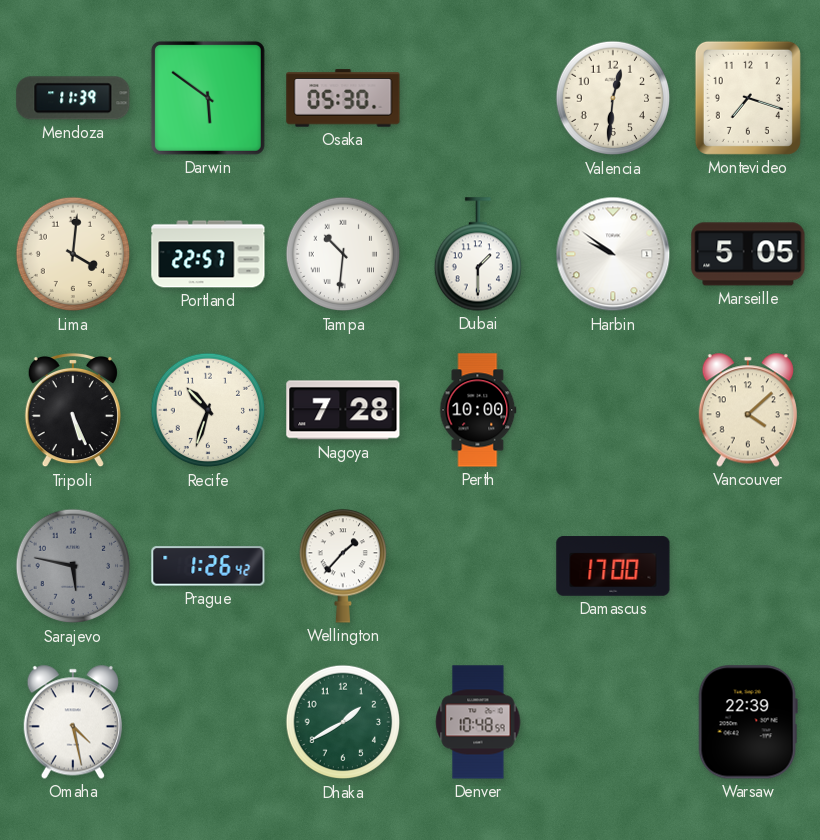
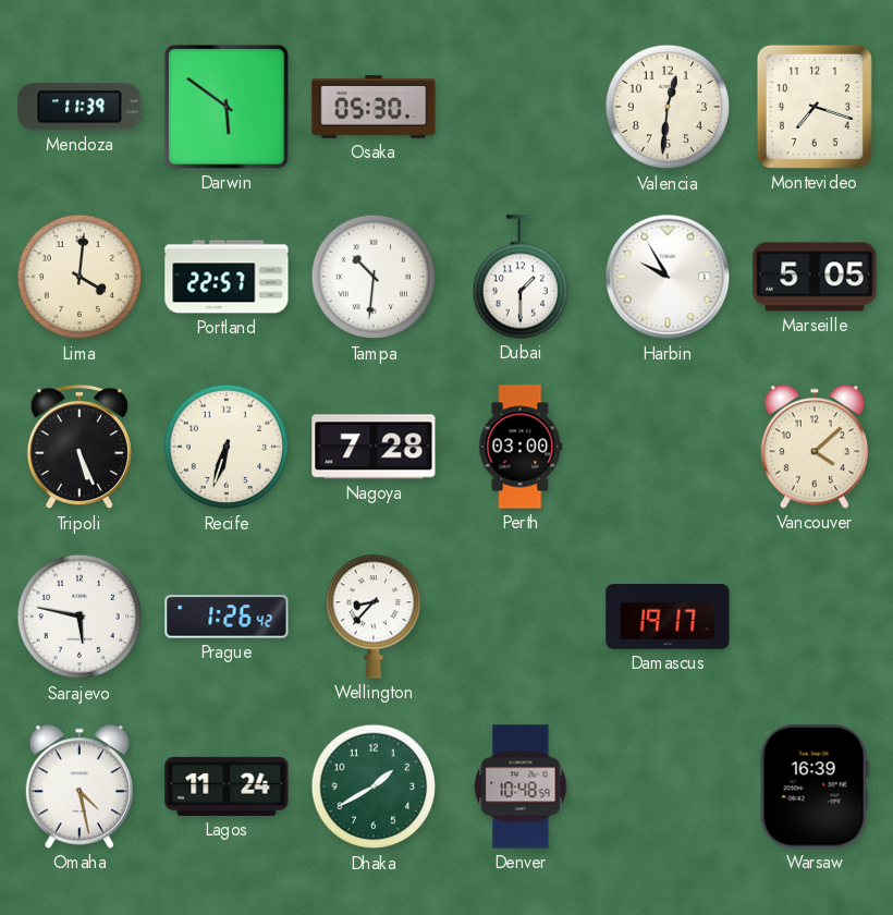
Harbin: 9:51 -> 9:55 (668, 277)
Recife: 10:33 -> 6:33 (227, 447)
Perth: 10:00 -> 03:00 (521, 447)
Sarajevo dial: grey -> white (79, 617)
Wellington: 1:37 -> 8:37 (372, 617)
Damascus: 17:00 -> 19:17 (668, 617)
Lagos: none -> 11:24 (227, 786)
Warsaw: 22:39 -> 16:39 (815, 786)
